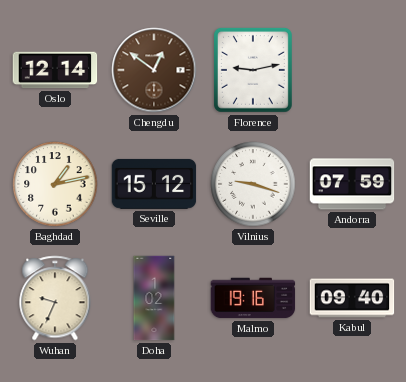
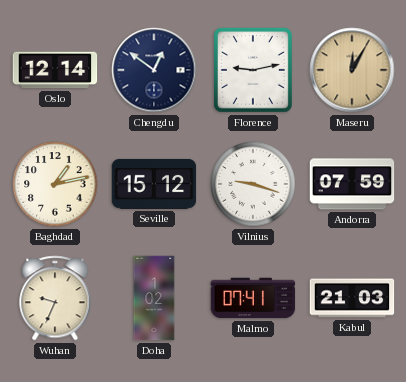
Chengdu dial: brown -> navy (154, 70)
Maseru: none -> 12:05 (352, 70)
Malmo: 19:16 -> 07:41 (253, 298)
Kabul: 09:40 -> 21:03 (352, 298)
